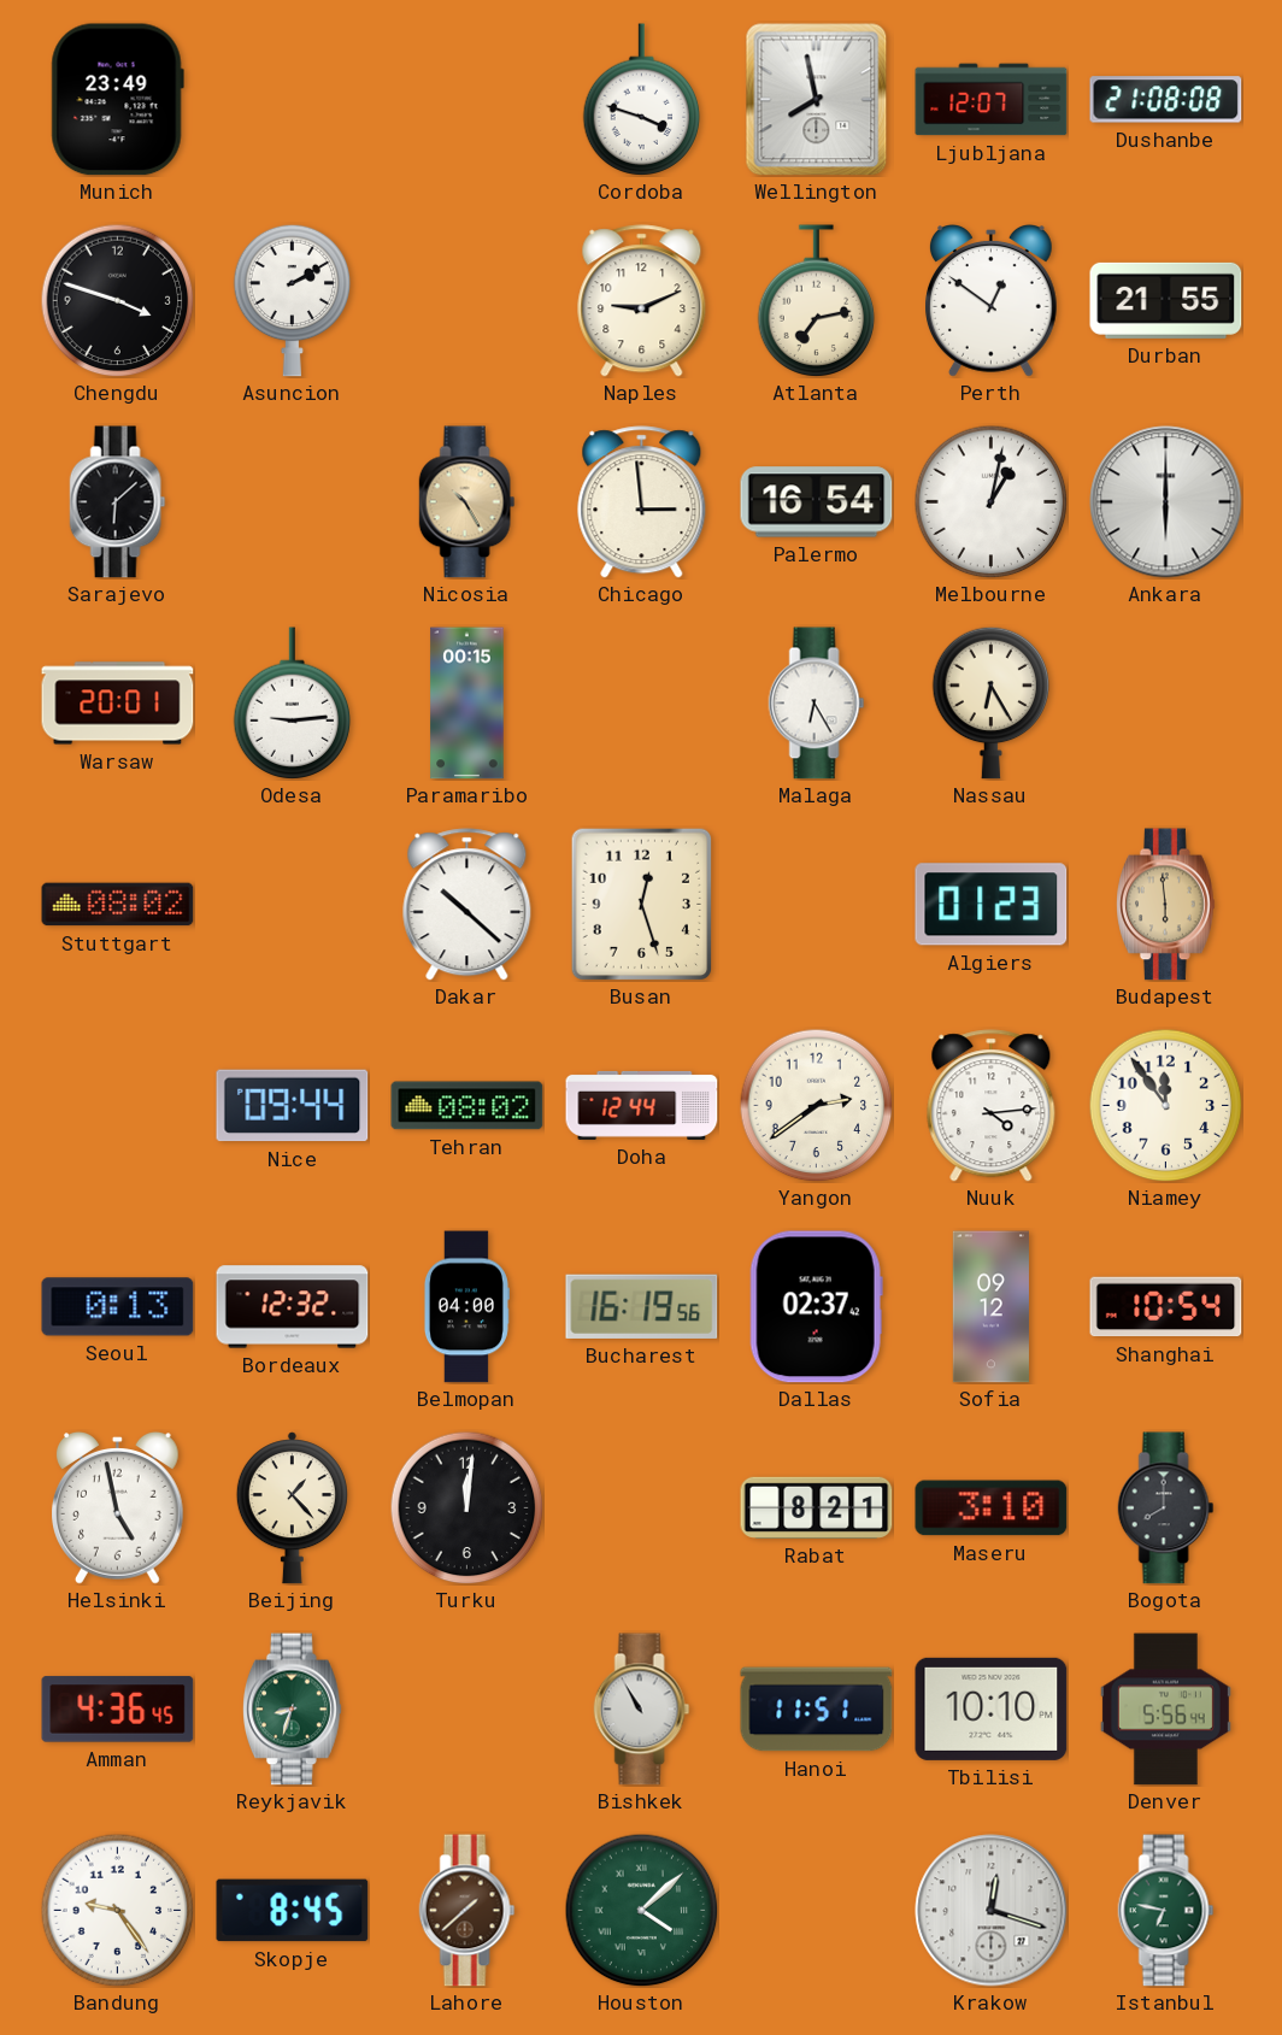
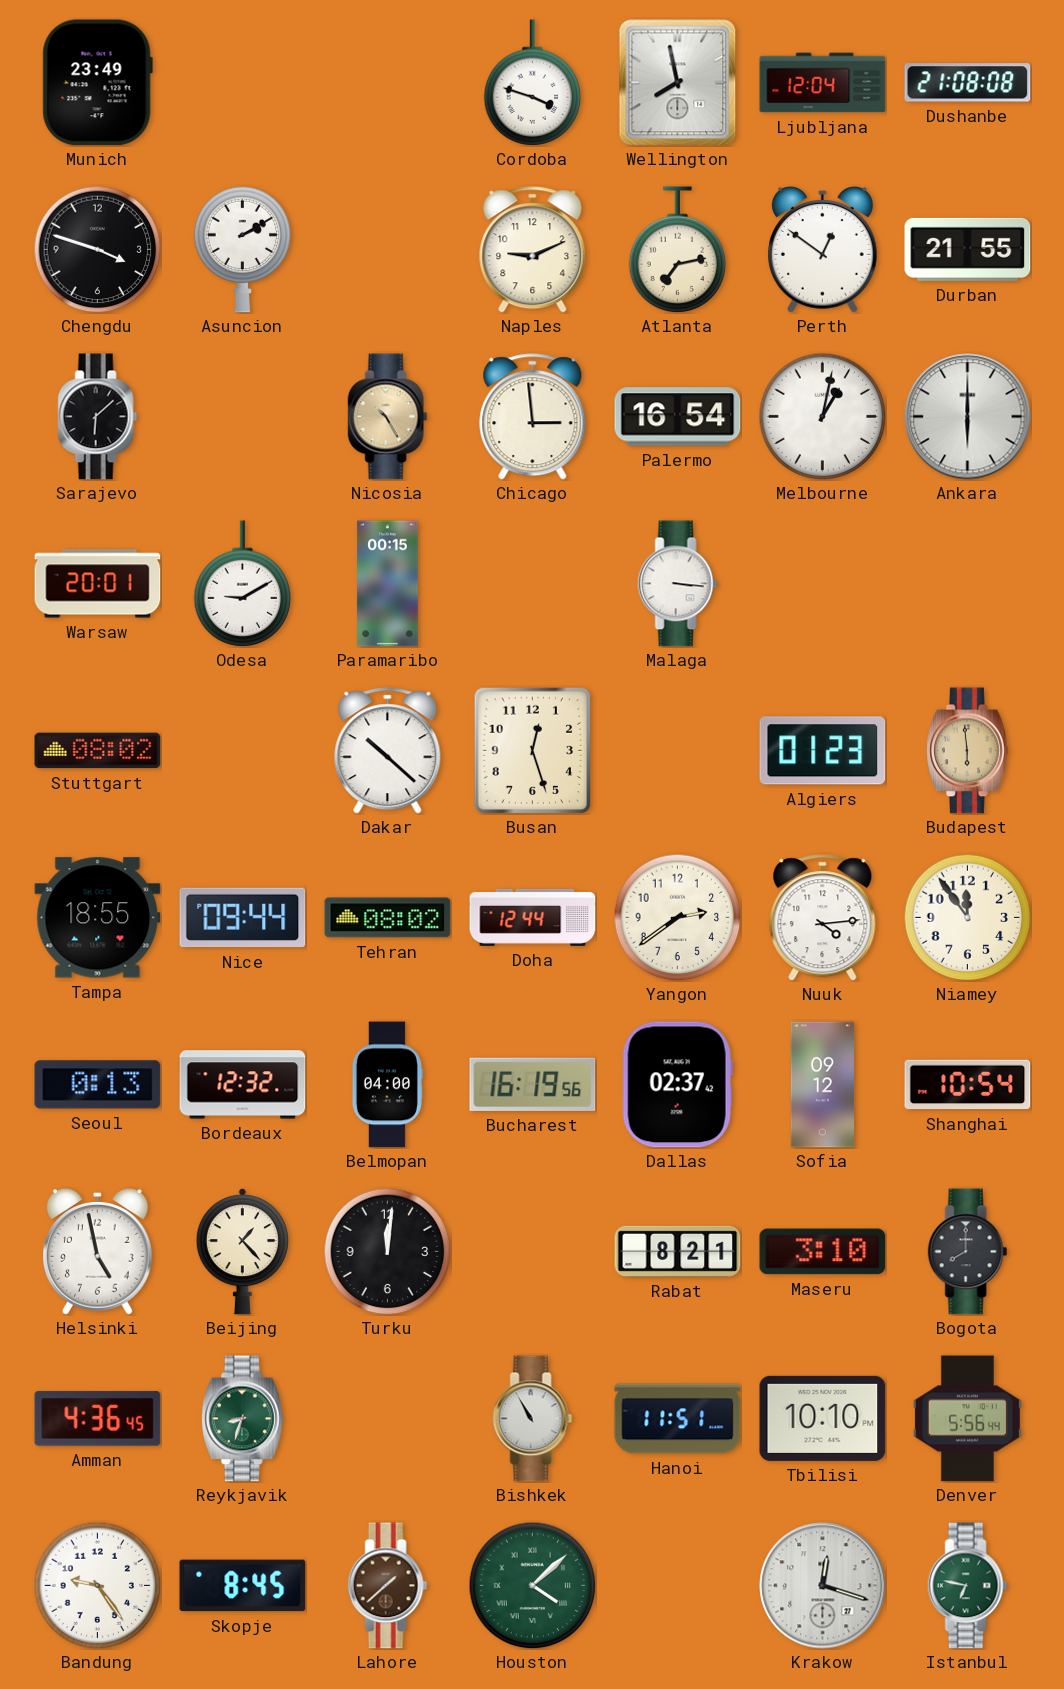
Ljubljana: 12:07 -> 12:04 (823, 83)
Odesa: 9:14 -> 9:10 (243, 583)
Malaga: 6:25 -> 3:16 (678, 584)
Nassau: 6:25 -> none (992, 702)
Tampa: none -> 18:55 (98, 918)
